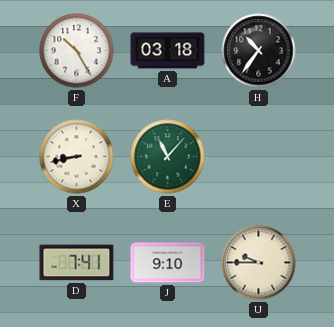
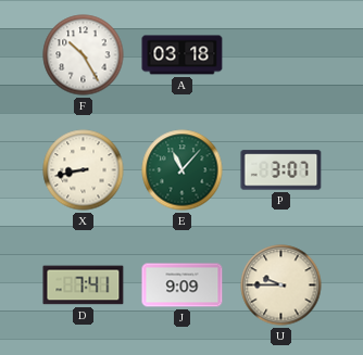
H: 10:36 -> none (259, 51)
P: none -> 3:07 (281, 170)
J: 9:10 -> 9:09 (183, 286)
